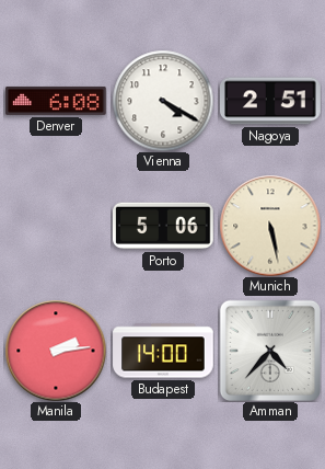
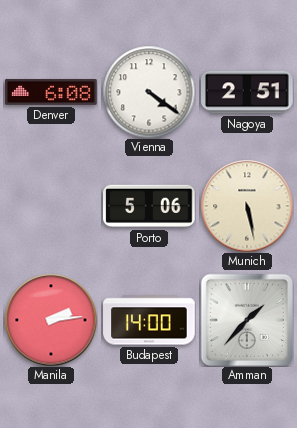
Vienna: 4:20 -> 4:21 (149, 92)
Amman: 4:37 -> 1:37 (247, 320)
